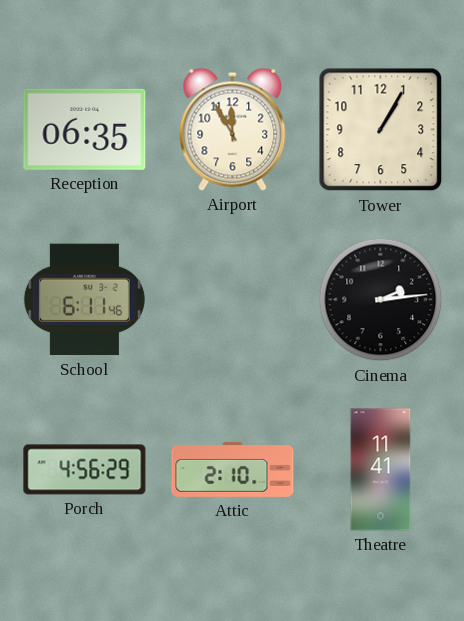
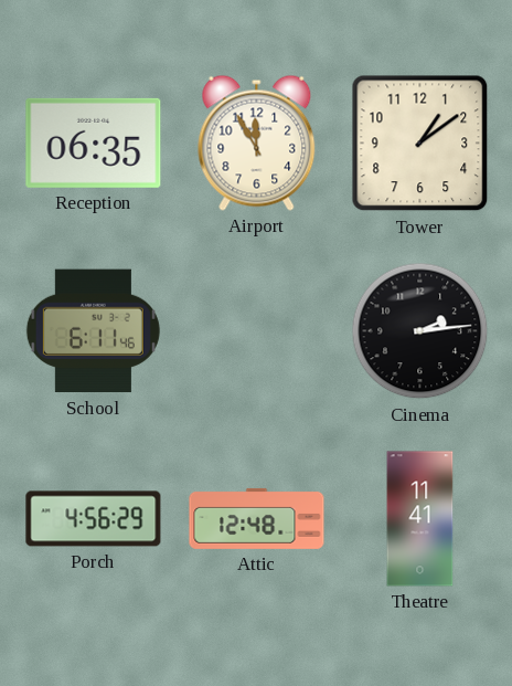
Tower: 1:05 -> 1:09 (420, 144)
Attic: 2:10 -> 12:48 (257, 518)
